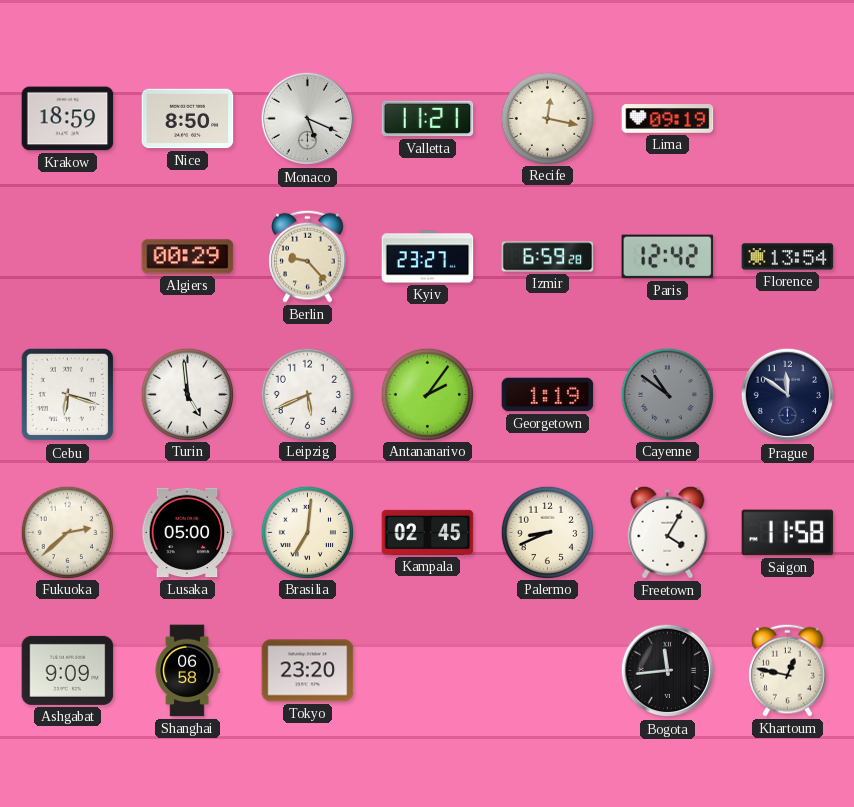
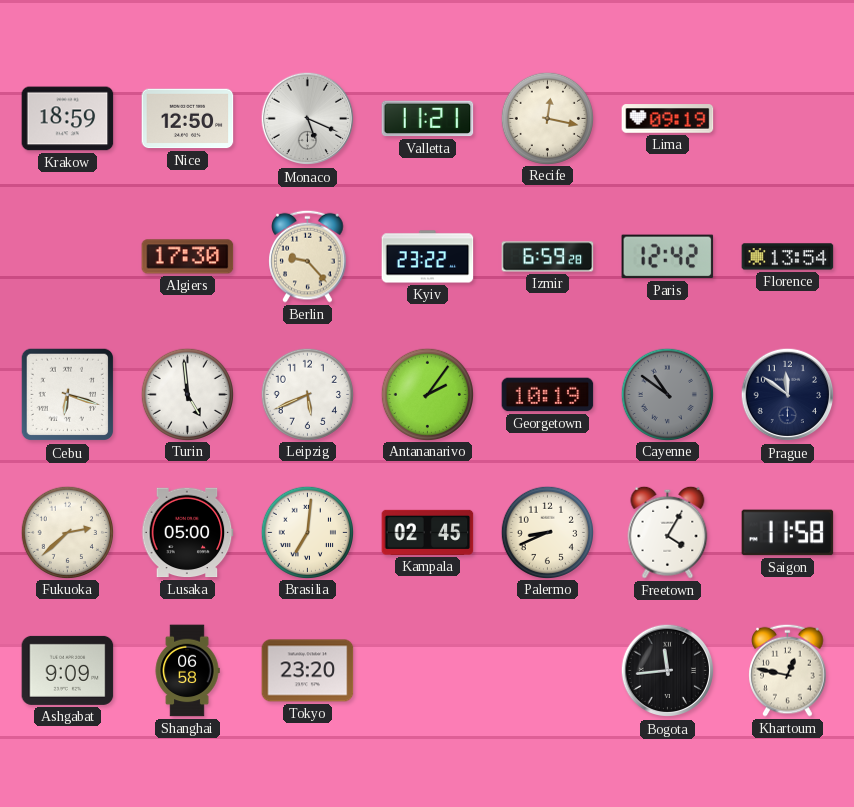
Nice: 8:50 -> 12:50 (188, 119)
Algiers: 00:29 -> 17:30 (188, 257)
Kyiv: 23:27 -> 23:22 (428, 257)
Georgetown: 1:19 -> 10:19 (548, 395)
